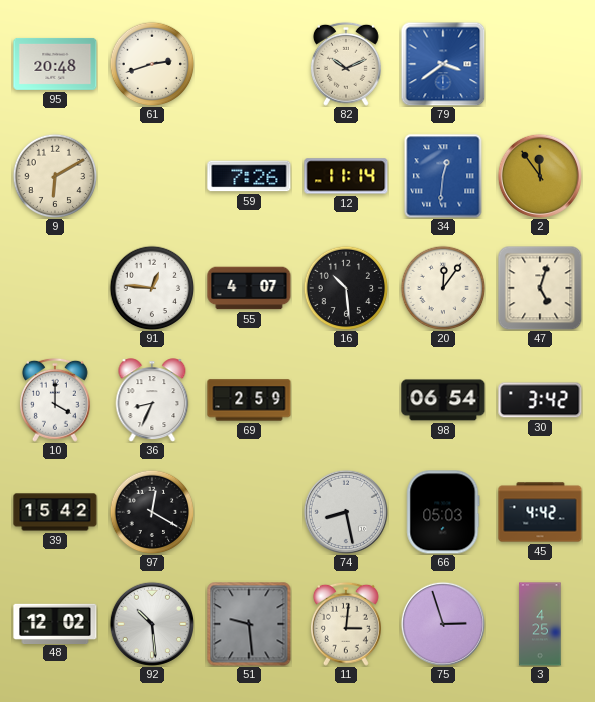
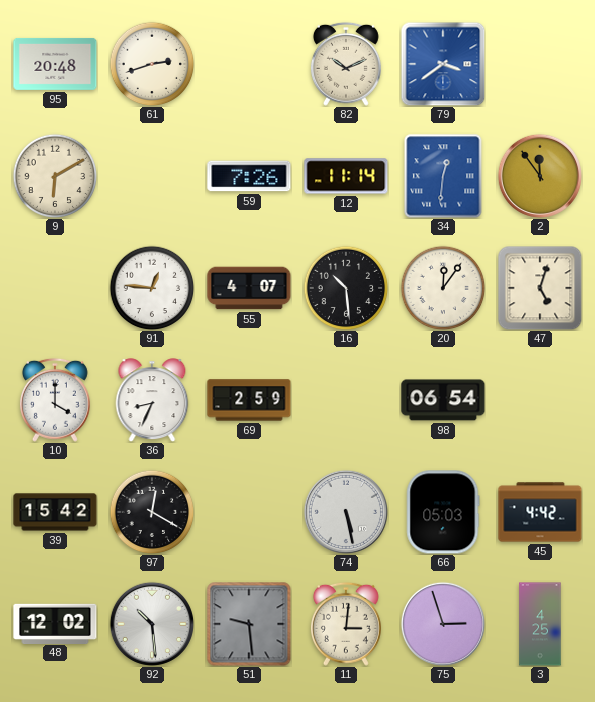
30: 3:42 -> none (540, 400)
74: 8:28 -> 5:28 (346, 512)
